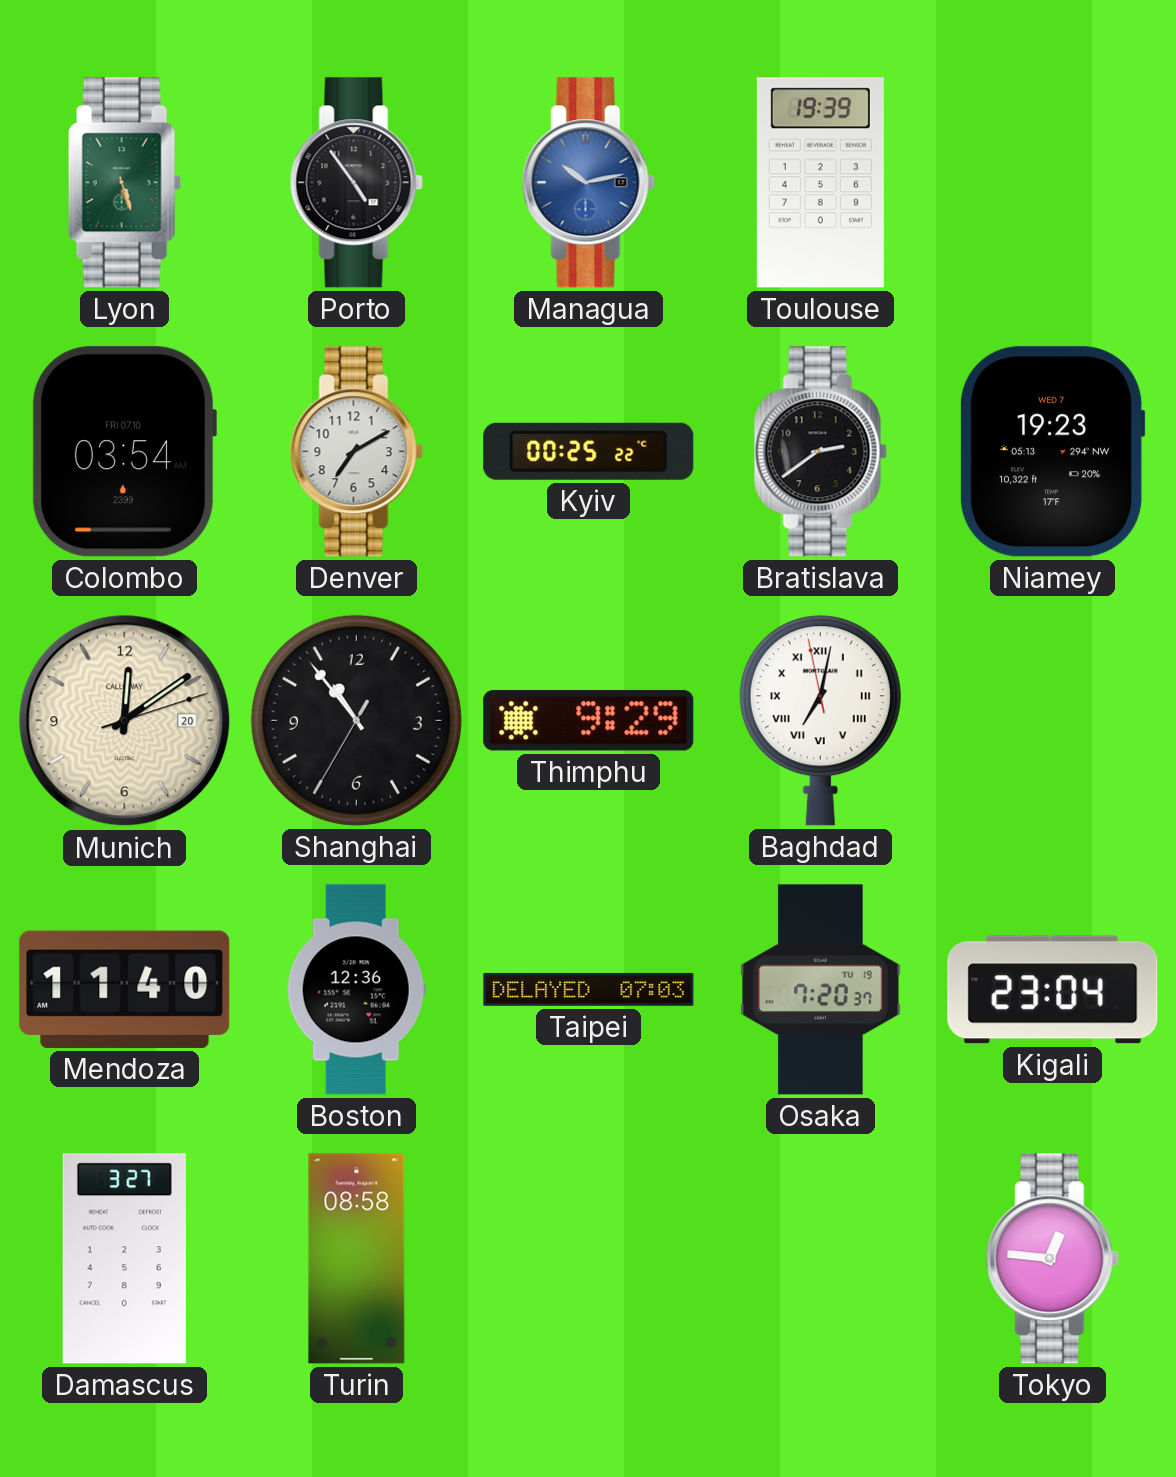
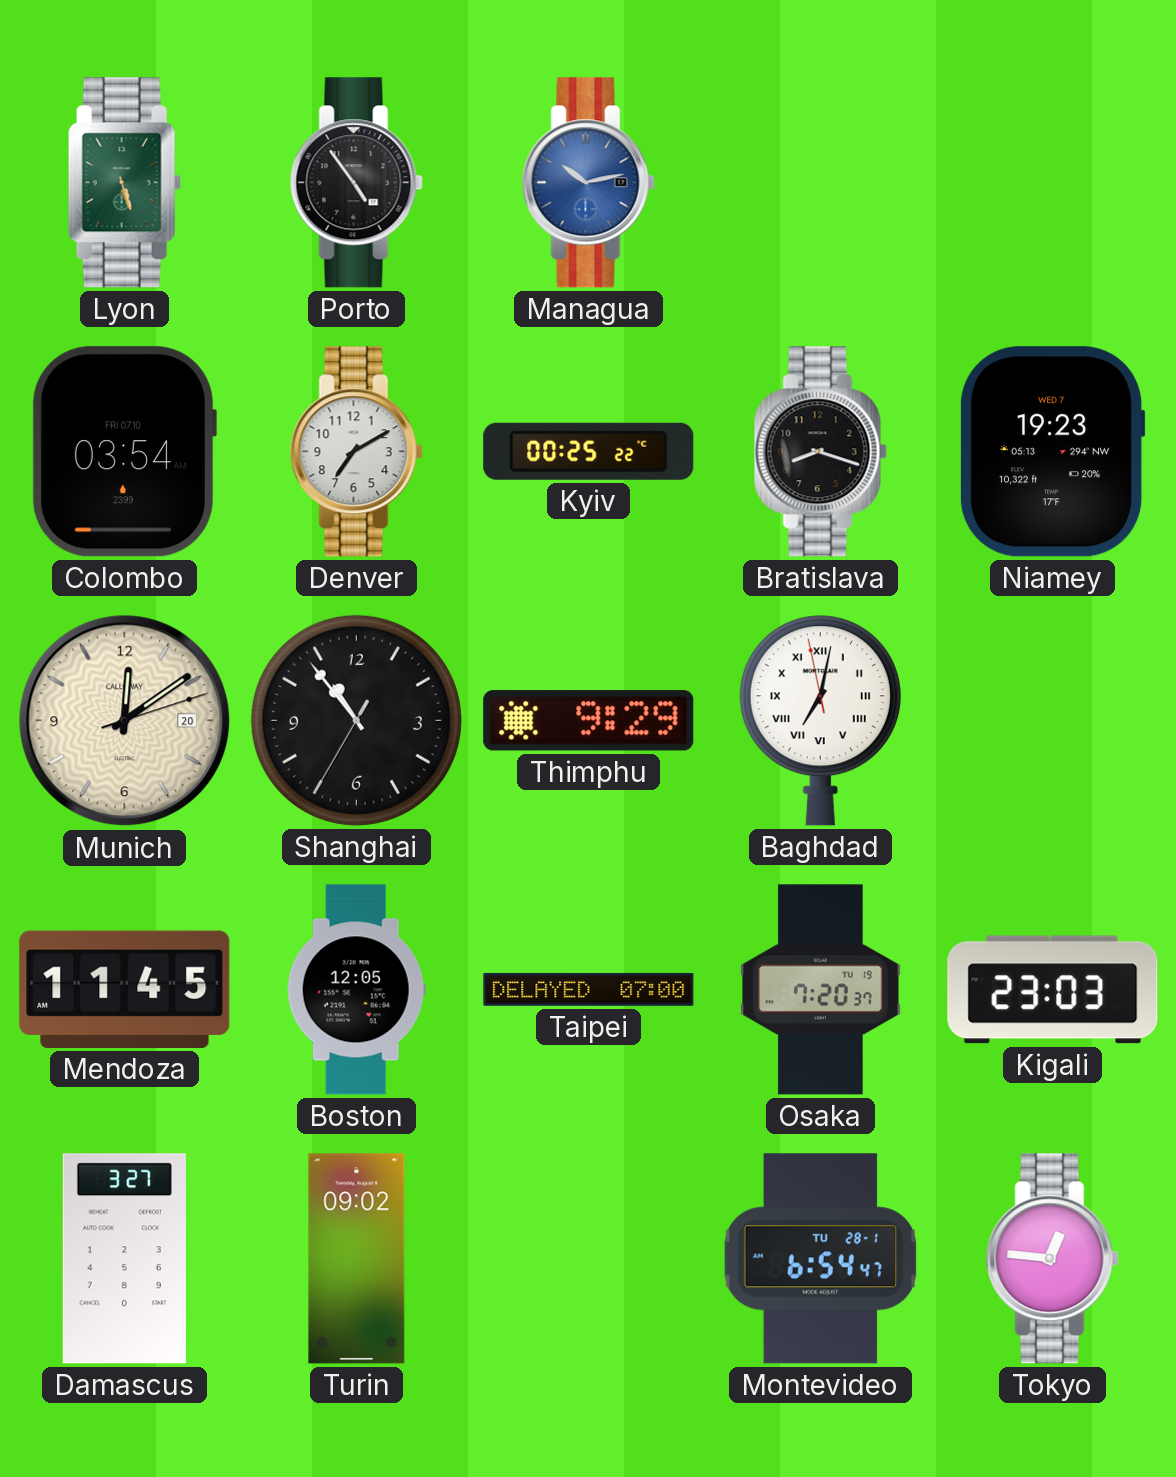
Toulouse: 19:39 -> none (820, 183)
Bratislava: 2:39 -> 8:18 (820, 452)
Mendoza: 11:40 -> 11:45 (125, 989)
Boston: 12:36 -> 12:05 (356, 990)
Taipei: 07:03 -> 07:00 (589, 989)
Kigali: 23:04 -> 23:03 (1053, 990)
Turin: 08:58 -> 09:02 (357, 1259)
Montevideo: none -> 6:54 (821, 1259)
